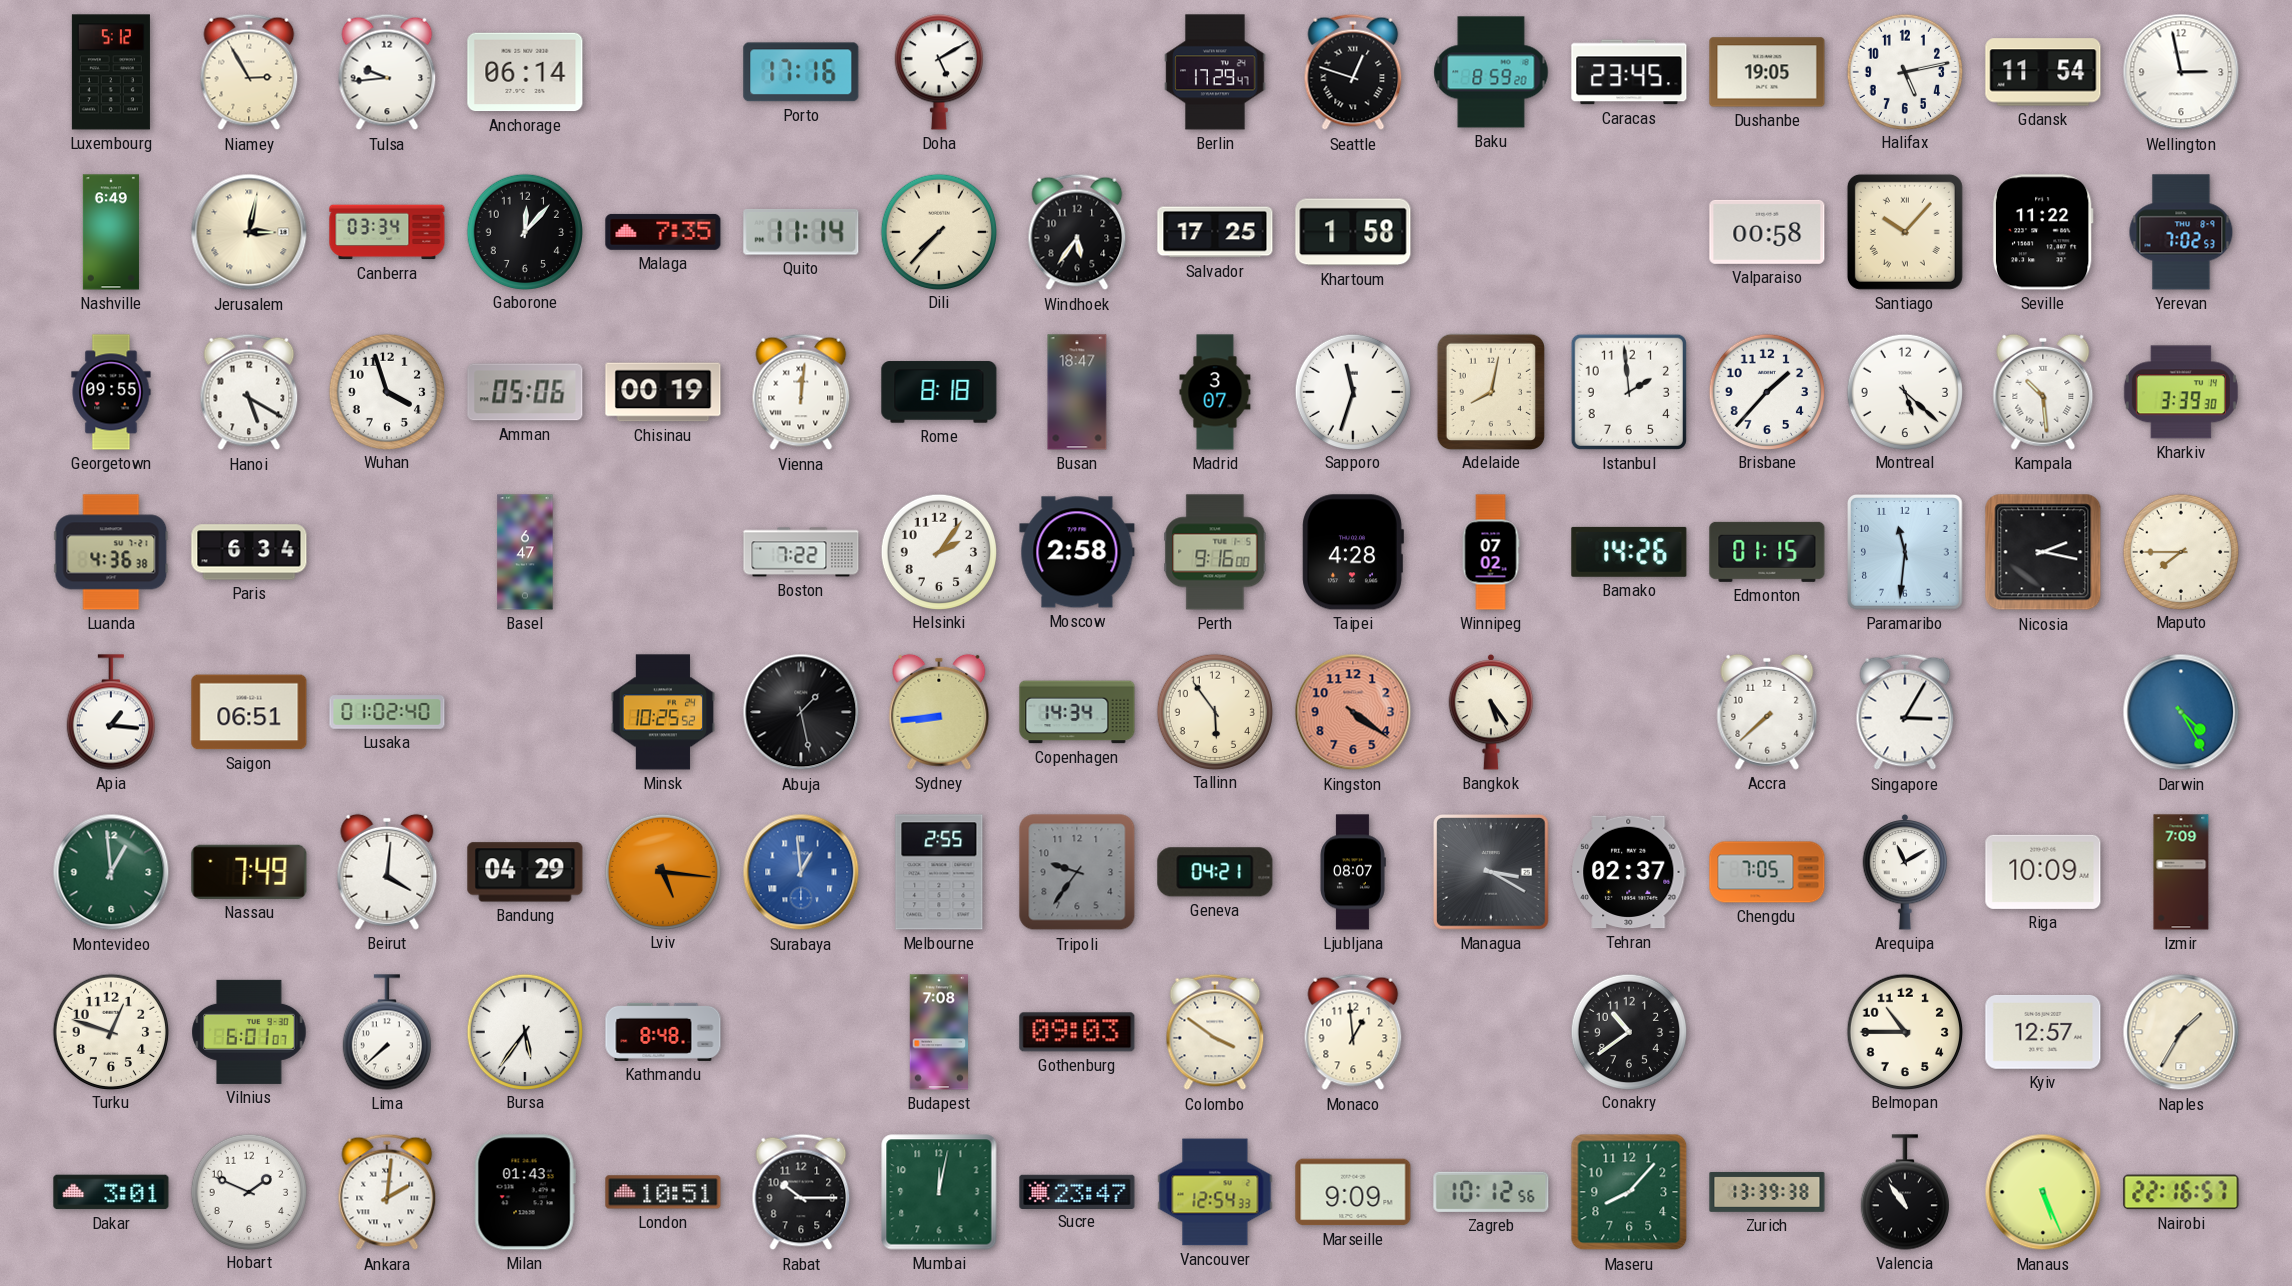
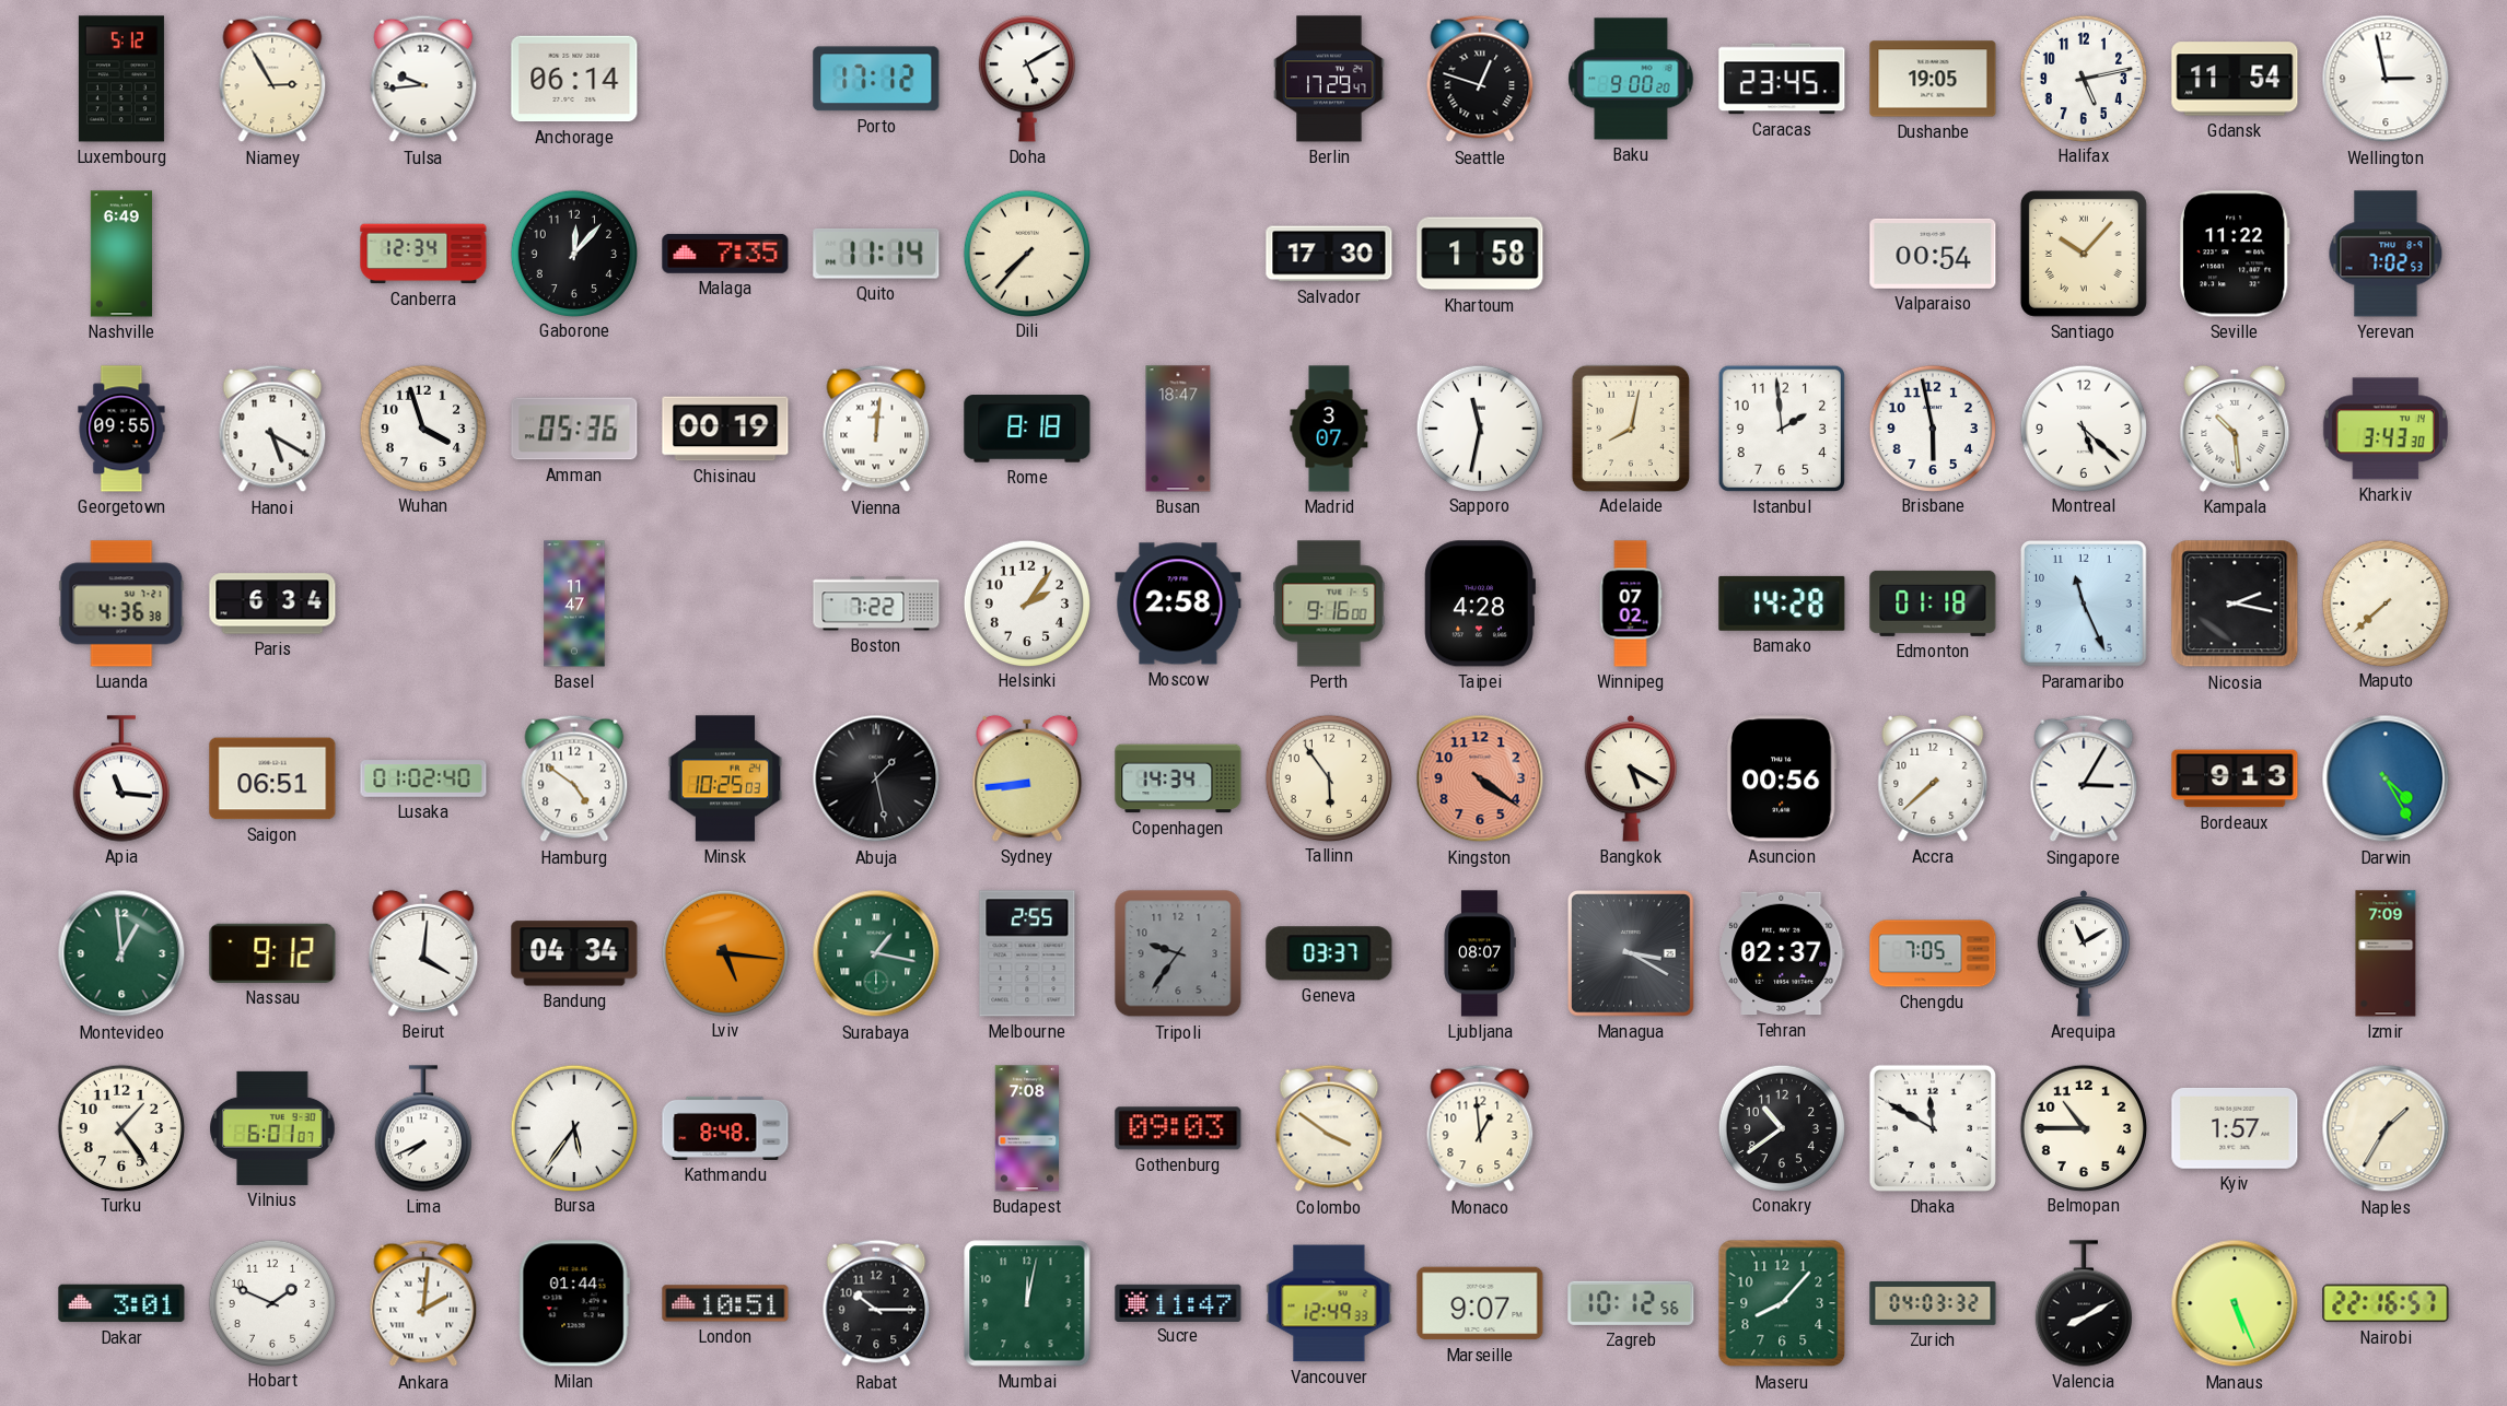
Porto: 17:16 -> 17:12 (876, 79)
Baku: 8:59 -> 9:00 (1631, 79)
Jerusalem: 3:02 -> none (249, 232)
Canberra: 03:34 -> 12:34 (423, 254)
Windhoek: 5:36 -> none (1077, 232)
Salvador: 17:25 -> 17:30 (1329, 254)
Valparaiso: 00:58 -> 00:54 (1933, 254)
Amman: 05:06 -> 05:36 (574, 429)
Sapporo: 11:33 -> 11:32 (1479, 427)
Brisbane: 1:37 -> 5:58 (1932, 427)
Kharkiv: 3:39 -> 3:43 (2386, 429)
Basel: 6:47 -> 11:47 (574, 604)
Bamako: 14:26 -> 14:28 (1782, 604)
Edmonton: 01:15 -> 01:18 (1933, 604)
Paramaribo: 11:31 -> 11:26 (2085, 605)
Maputo: 7:45 -> 7:38 (2384, 602)
Apia: 1:16 -> 11:16 (121, 778)
Hamburg: none -> 4:51 (574, 778)
Minsk: 10:25:52 -> 10:25:03 (725, 778)
Bangkok: 5:24 -> 5:20 (1631, 778)
Asuncion: none -> 00:56 (1782, 778)
Bordeaux: none -> 9:13 (2235, 778)
Nassau: 7:49 -> 9:12 (272, 953)
Bandung: 04:29 -> 04:34 (574, 953)
Surabaya: 12:59 -> 1:17 (876, 953)
Surabaya dial: blue -> green (876, 953)
Geneva: 04:21 -> 03:37 (1329, 953)
Riga: 10:09 -> none (2043, 872)
Turku: 12:48 -> 1:24 (120, 1127)
Lima: 7:38 -> 7:41 (423, 1128)
Dhaka: none -> 11:50 (1933, 1128)
Kyiv: 12:57 -> 1:57 (2235, 1128)
Milan: 01:43 -> 01:44 (574, 1303)
Sucre: 23:47 -> 11:47 (1178, 1302)
Vancouver: 12:54 -> 12:49 (1329, 1303)
Marseille: 9:09 -> 9:07 (1480, 1303)
Zurich: 13:39 -> 04:03 (1933, 1303)
Valencia: 10:54 -> 8:10 (2084, 1303)
